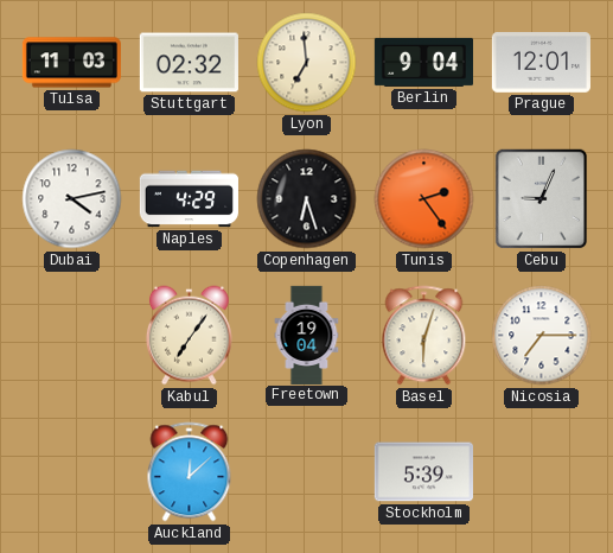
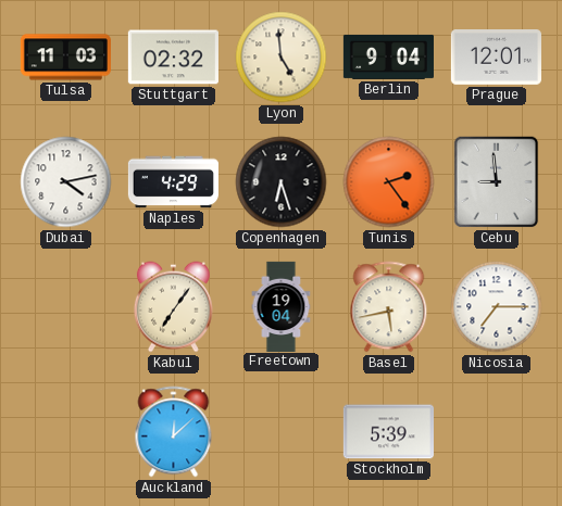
Lyon: 6:59 -> 4:59 (282, 58)
Cebu: 9:04 -> 8:59 (497, 182)
Basel: 6:03 -> 5:43 (389, 307)
